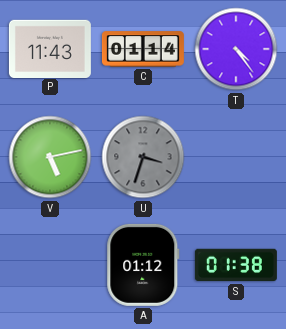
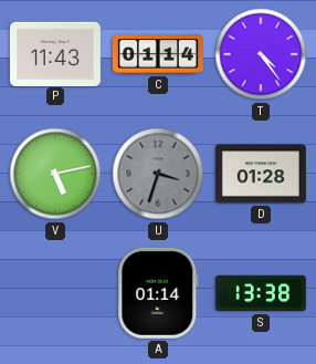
D: none -> 01:28 (261, 174)
A: 01:12 -> 01:14 (158, 293)
S: 01:38 -> 13:38 (261, 293)
